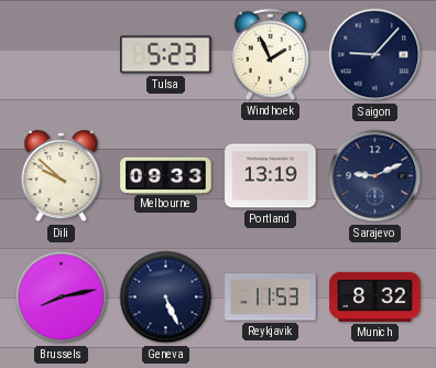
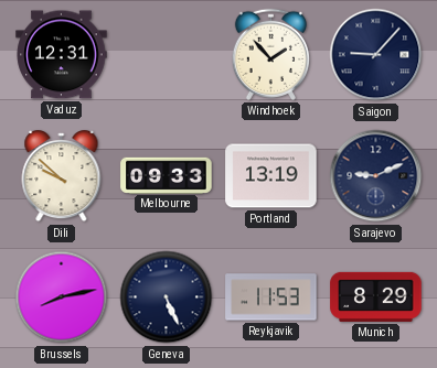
Vaduz: none -> 12:31 (62, 55)
Tulsa: 5:23 -> none (166, 55)
Windhoek: 1:56 -> 1:53 (270, 54)
Munich: 8:32 -> 8:29 (376, 296)
